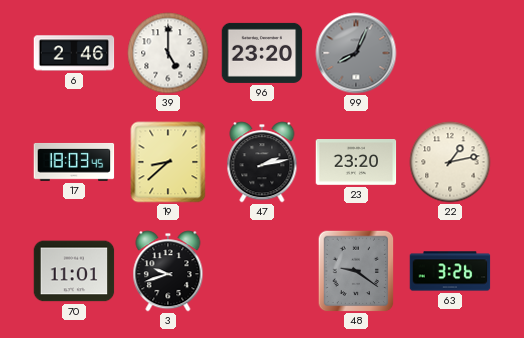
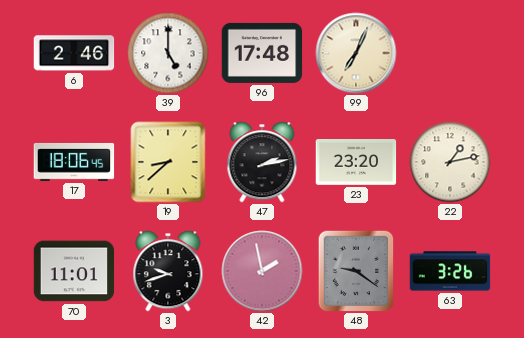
96: 23:20 -> 17:48 (262, 53)
99: 8:04 -> 7:04 (356, 53)
99 dial: grey -> cream (356, 53)
17: 18:03 -> 18:06 (74, 162)
42: none -> 1:58 (262, 271)
